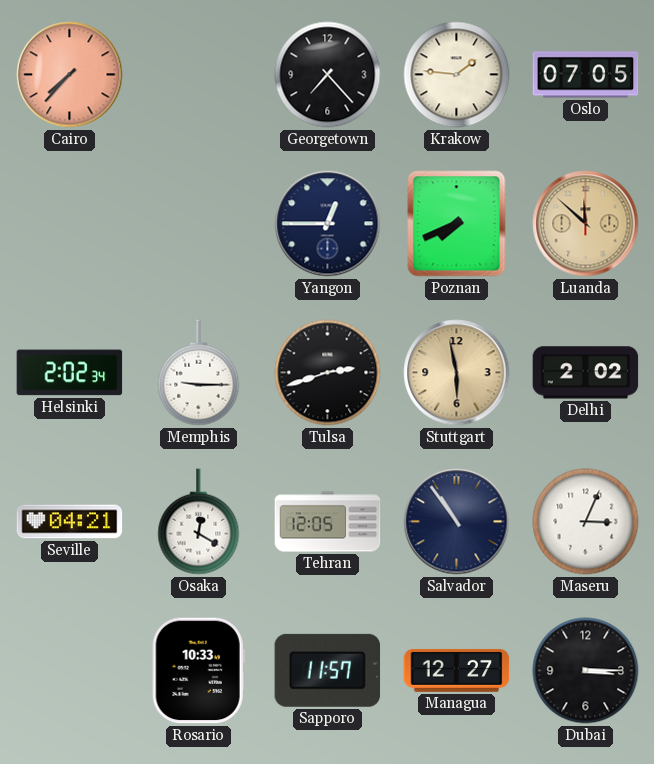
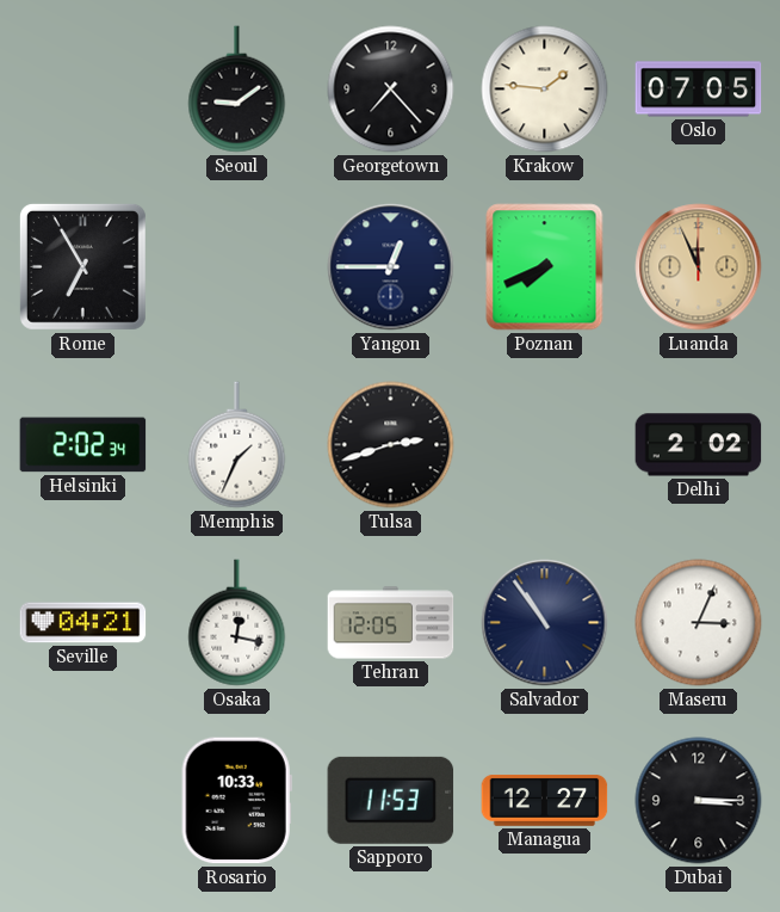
Cairo: 7:37 -> none (70, 75)
Seoul: none -> 9:09 (237, 90)
Rome: none -> 6:55 (82, 266)
Luanda: 11:52 -> 11:56 (699, 267)
Memphis: 9:15 -> 1:34 (237, 445)
Stuttgart: 5:58 -> none (457, 373)
Osaka: 12:20 -> 12:17 (237, 623)
Sapporo: 11:57 -> 11:53 (391, 800)
